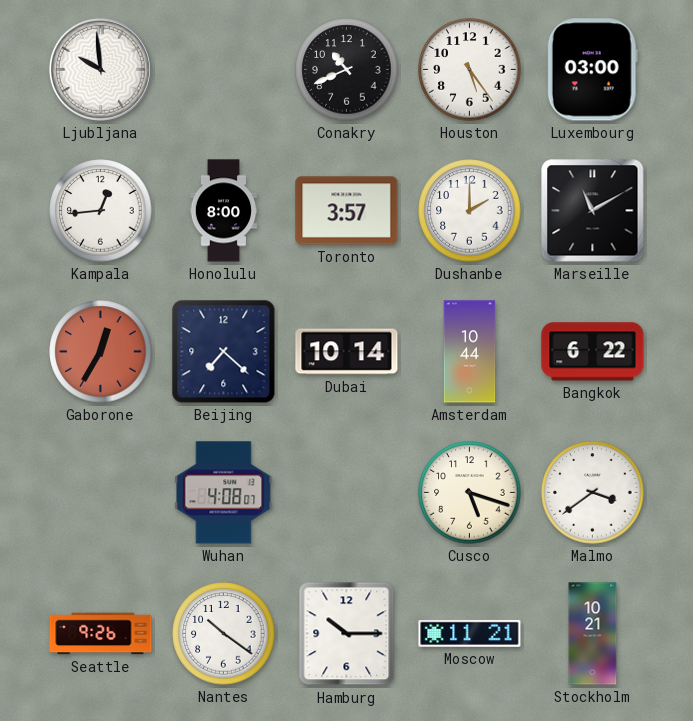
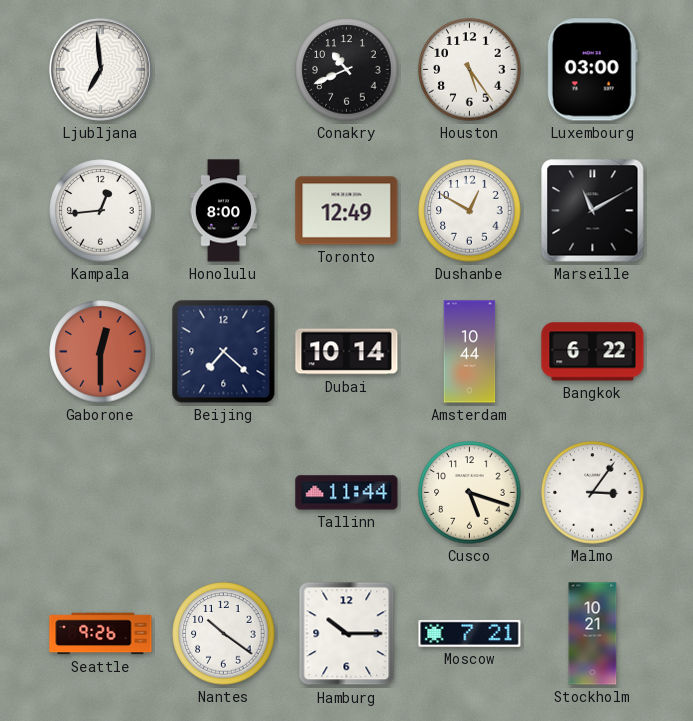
Ljubljana: 9:59 -> 6:59 (100, 69)
Toronto: 3:57 -> 12:49 (347, 211)
Dushanbe: 2:00 -> 12:50 (470, 211)
Gaborone: 12:35 -> 12:30 (101, 352)
Wuhan: 4:08 -> none (224, 493)
Tallinn: none -> 11:44 (347, 493)
Malmo: 3:39 -> 3:06 (593, 493)
Moscow: 11:21 -> 7:21 (470, 633)
